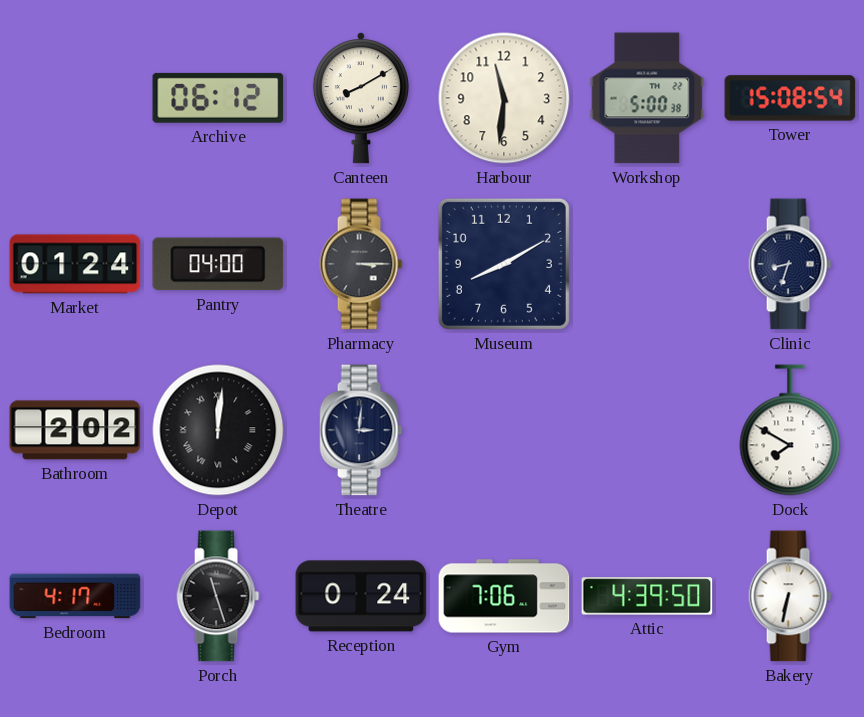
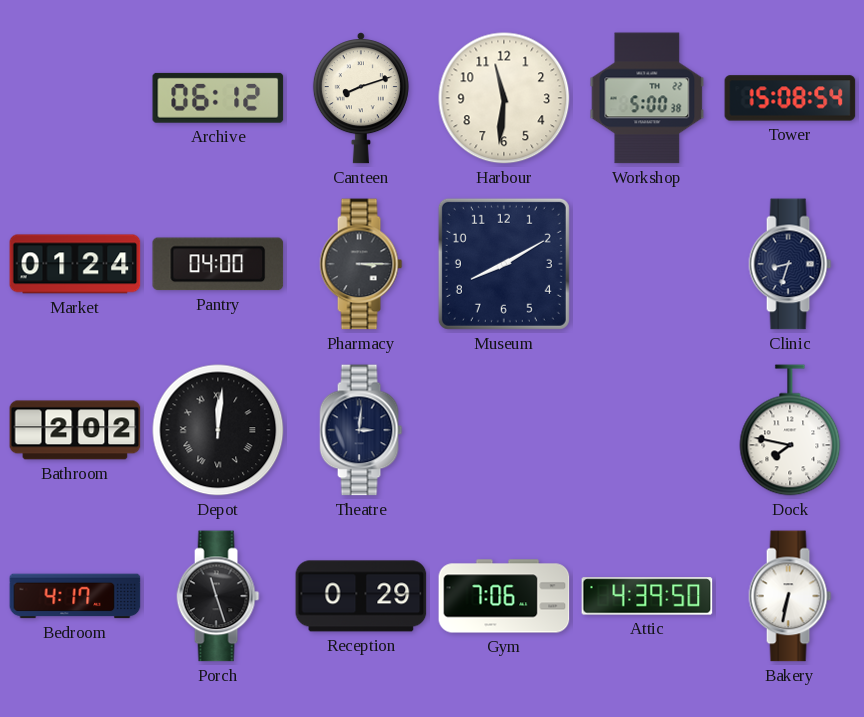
Canteen: 8:10 -> 8:12 (361, 98)
Dock: 7:50 -> 7:47 (790, 430)
Reception: 0:24 -> 0:29 (361, 596)
